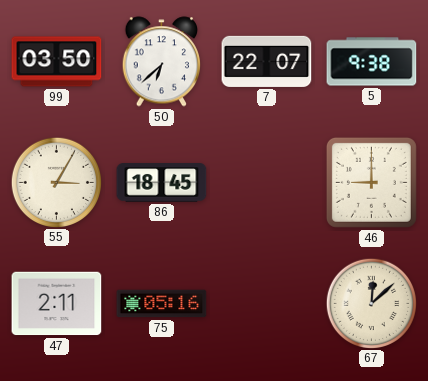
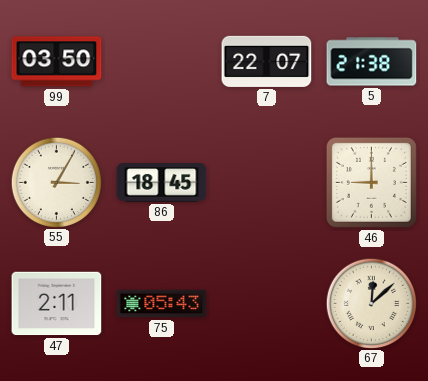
50: 6:38 -> none (161, 62)
5: 9:38 -> 21:38 (372, 62)
75: 05:16 -> 05:43 (162, 304)
